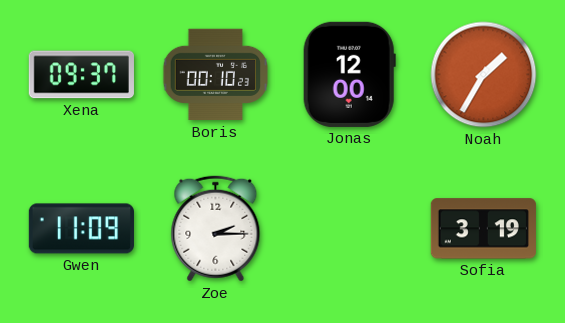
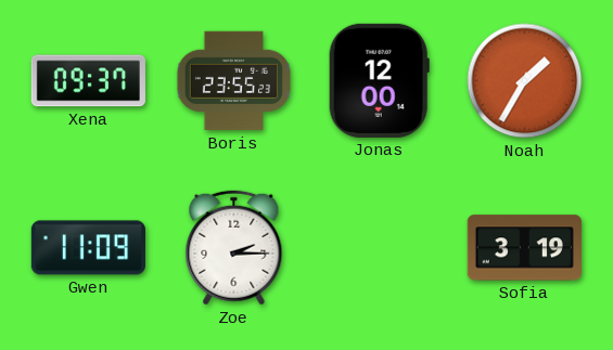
Boris: 00:10 -> 23:55 (234, 81)
